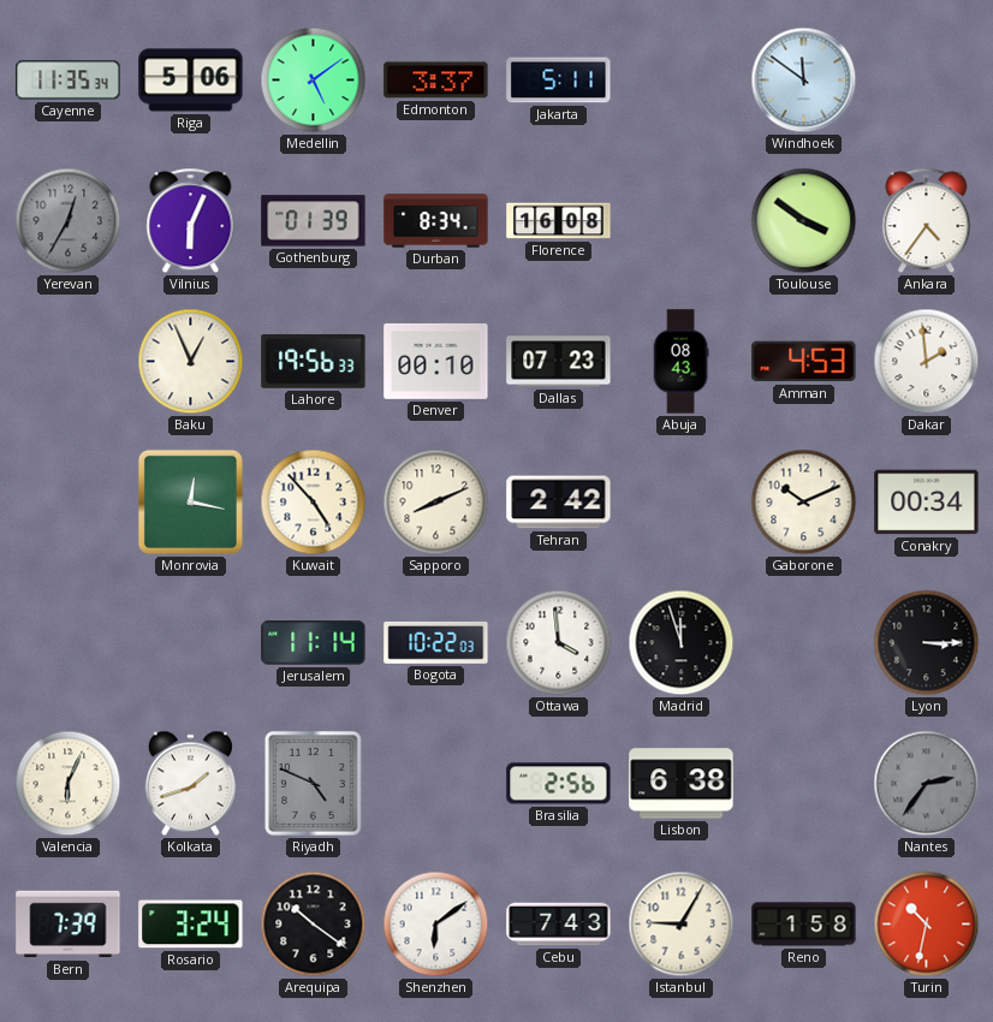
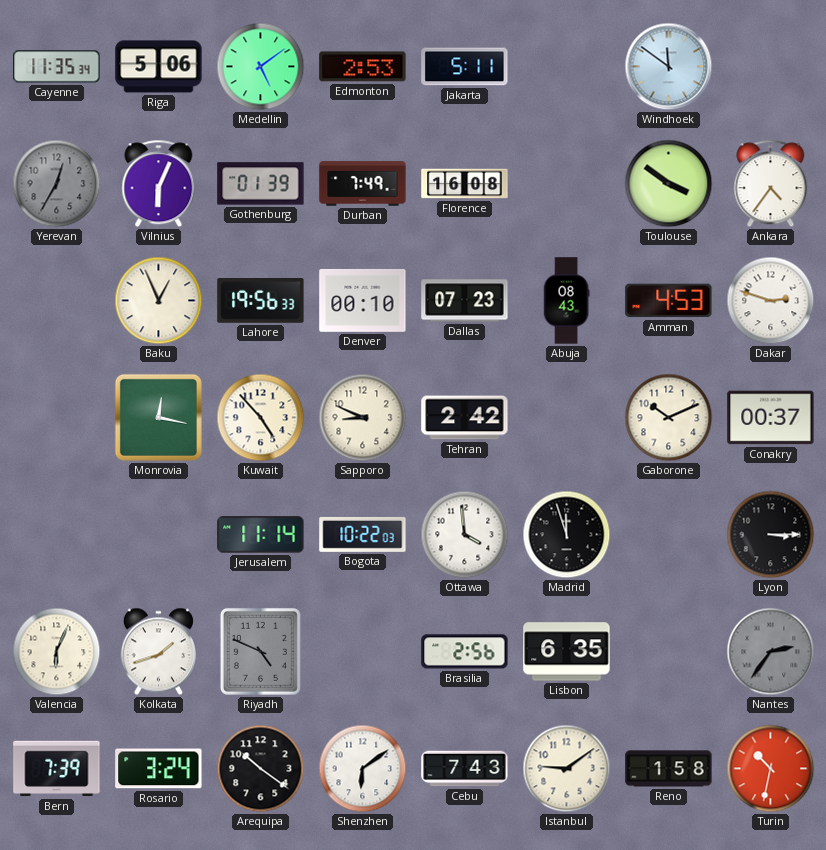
Edmonton: 3:37 -> 2:53 (363, 67)
Durban: 8:34 -> 7:49 (363, 184)
Dakar: 1:59 -> 2:48 (771, 301)
Sapporo: 8:11 -> 8:49 (363, 418)
Conakry: 00:34 -> 00:37 (771, 418)
Lisbon: 6:38 -> 6:35 (567, 652)
Istanbul: 9:05 -> 9:09 (567, 769)
